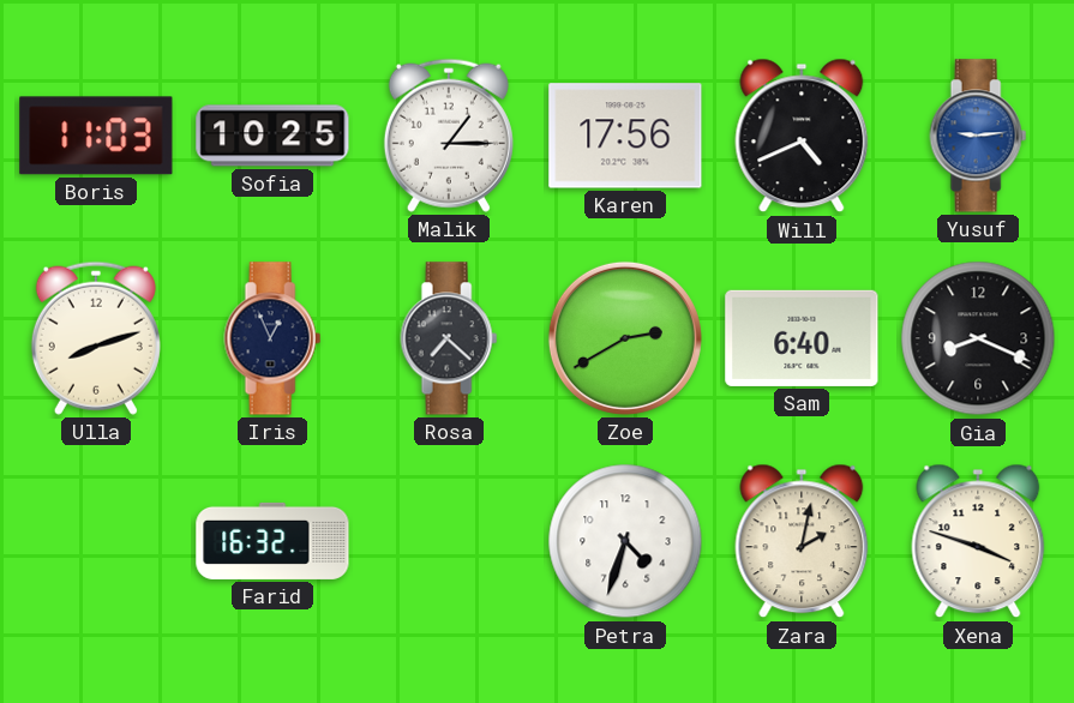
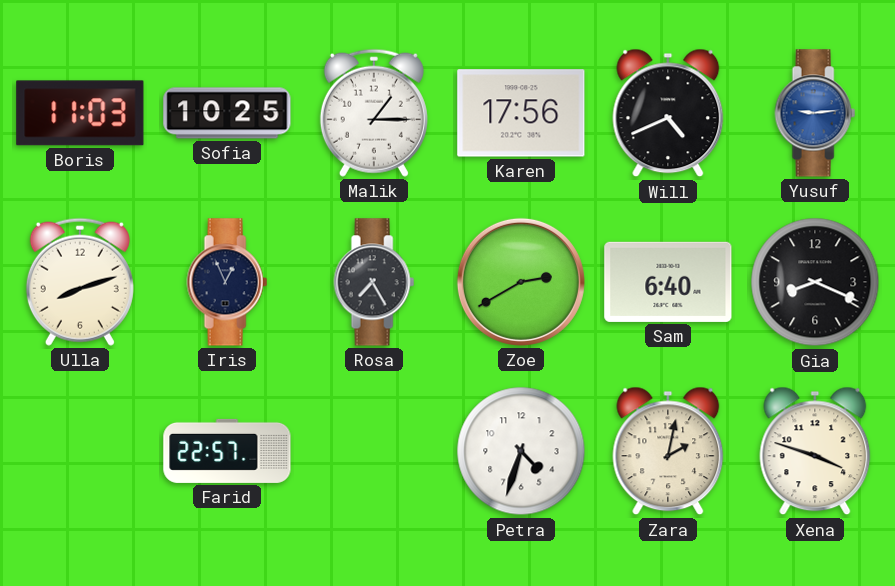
Rosa: 7:22 -> 7:25 (374, 282)
Farid: 16:32 -> 22:57 (227, 451)
